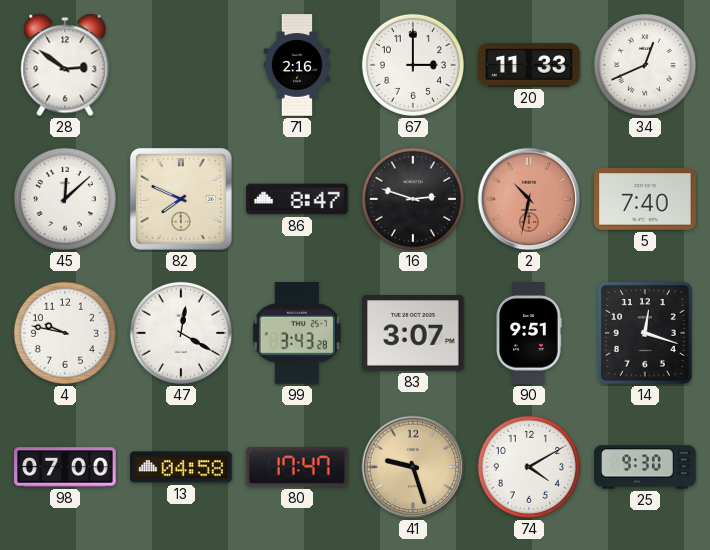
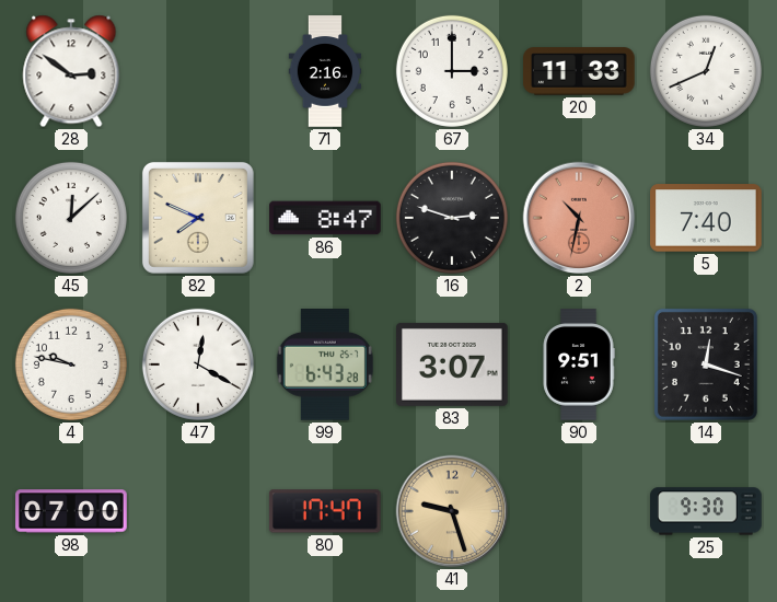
99: 3:43 -> 6:43 (325, 366)
13: 04:58 -> none (181, 467)
74: 4:10 -> none (529, 467)
